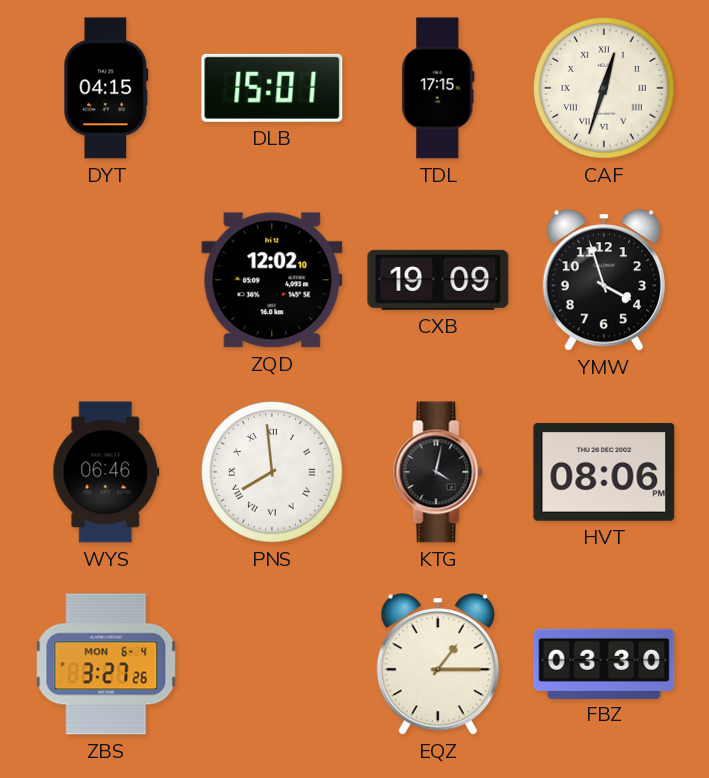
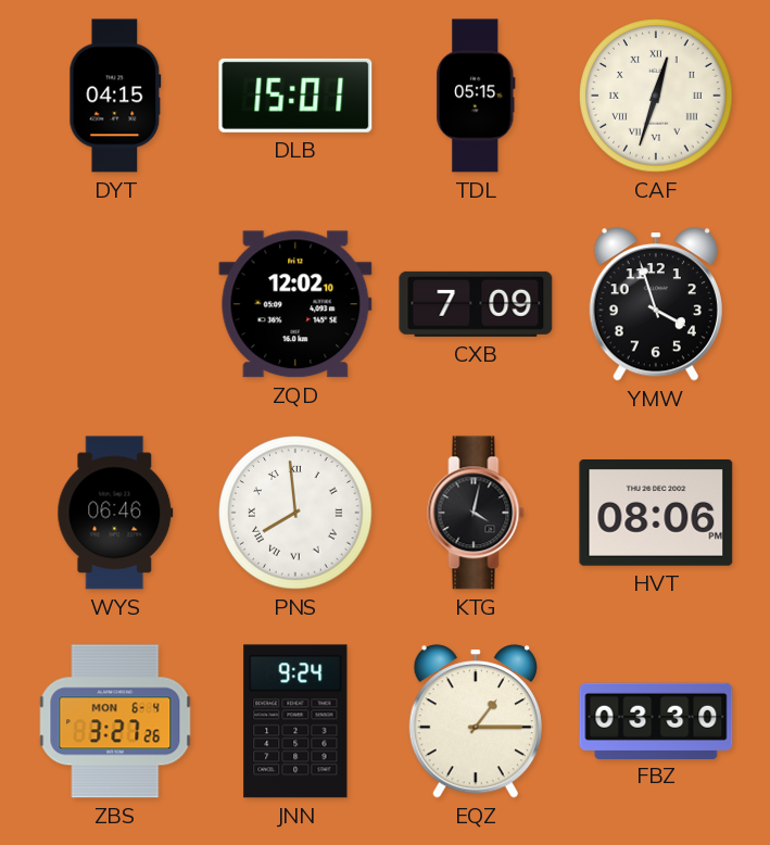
TDL: 17:15 -> 05:15 (476, 96)
CXB: 19:09 -> 7:09 (476, 304)
JNN: none -> 9:24 (295, 721)
